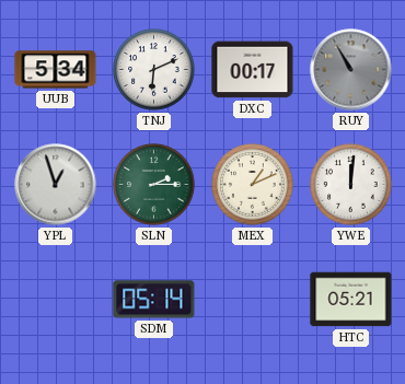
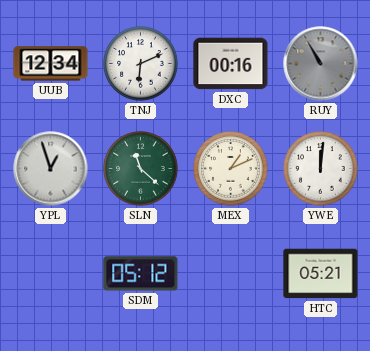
UUB: 5:34 -> 12:34 (51, 64)
DXC: 00:17 -> 00:16 (231, 64)
SLN: 2:15 -> 11:22 (141, 169)
SDM: 05:14 -> 05:12 (141, 274)
